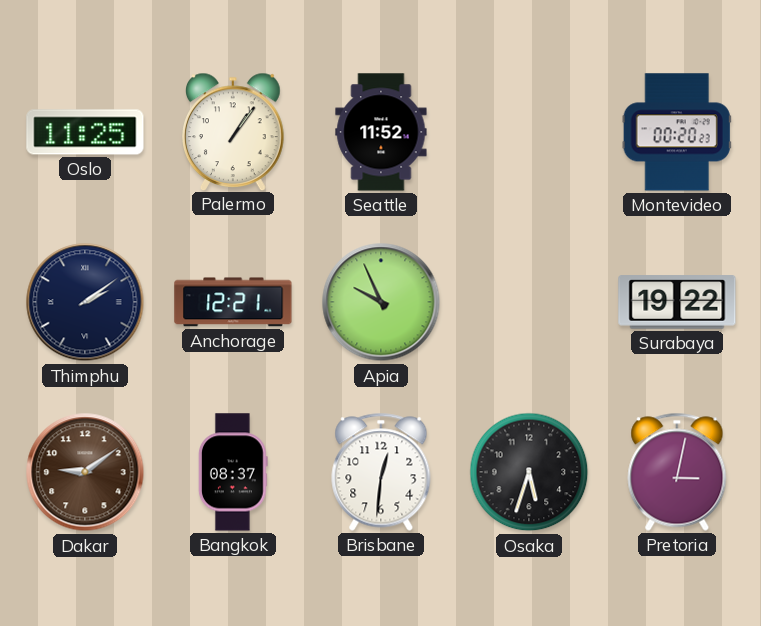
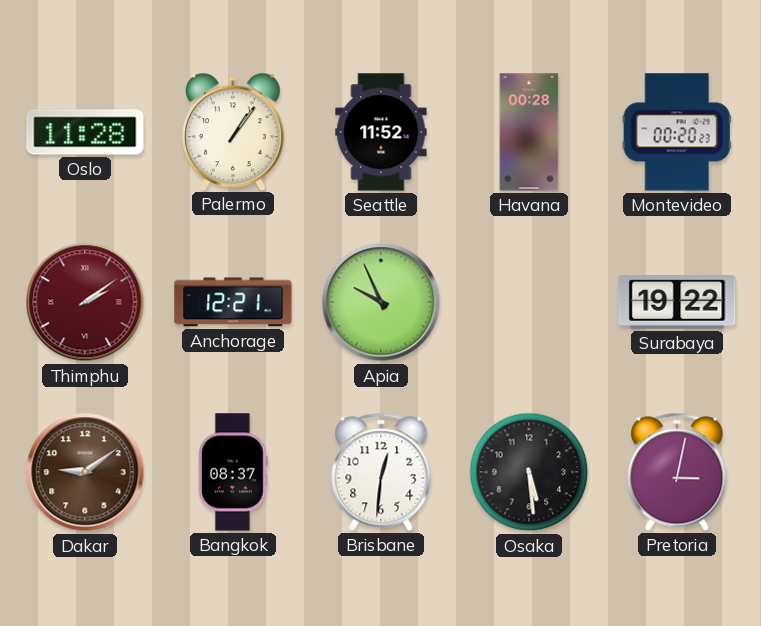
Oslo: 11:25 -> 11:28 (85, 132)
Havana: none -> 00:28 (529, 132)
Thimphu dial: navy -> burgundy (85, 302)
Osaka: 5:33 -> 5:29 (529, 472)
